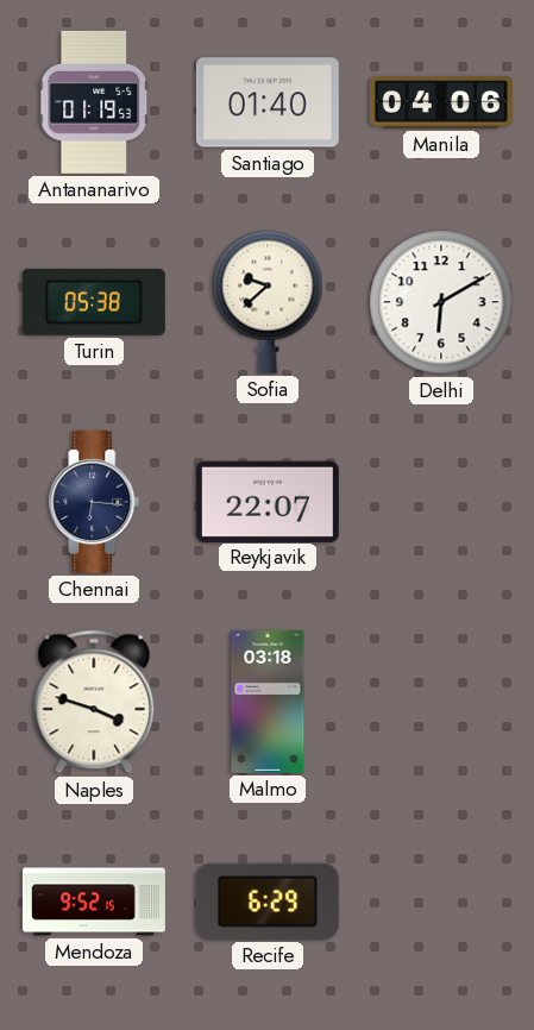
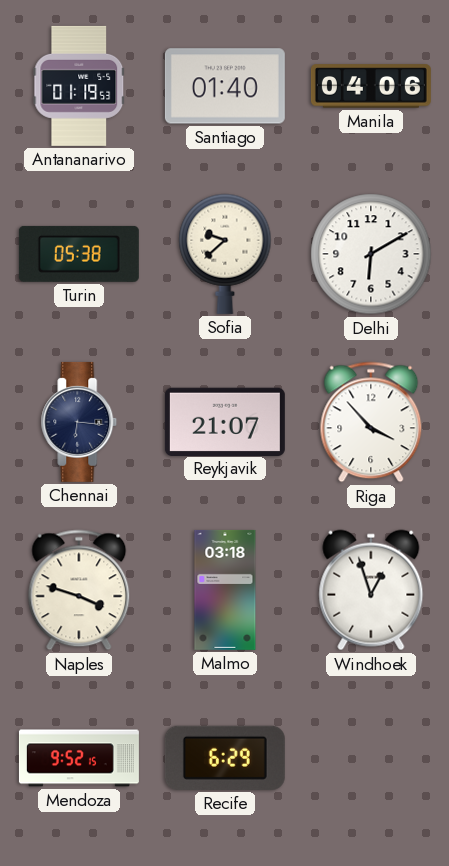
Reykjavik: 22:07 -> 21:07 (225, 421)
Riga: none -> 3:53 (371, 422)
Windhoek: none -> 12:57 (371, 590)
